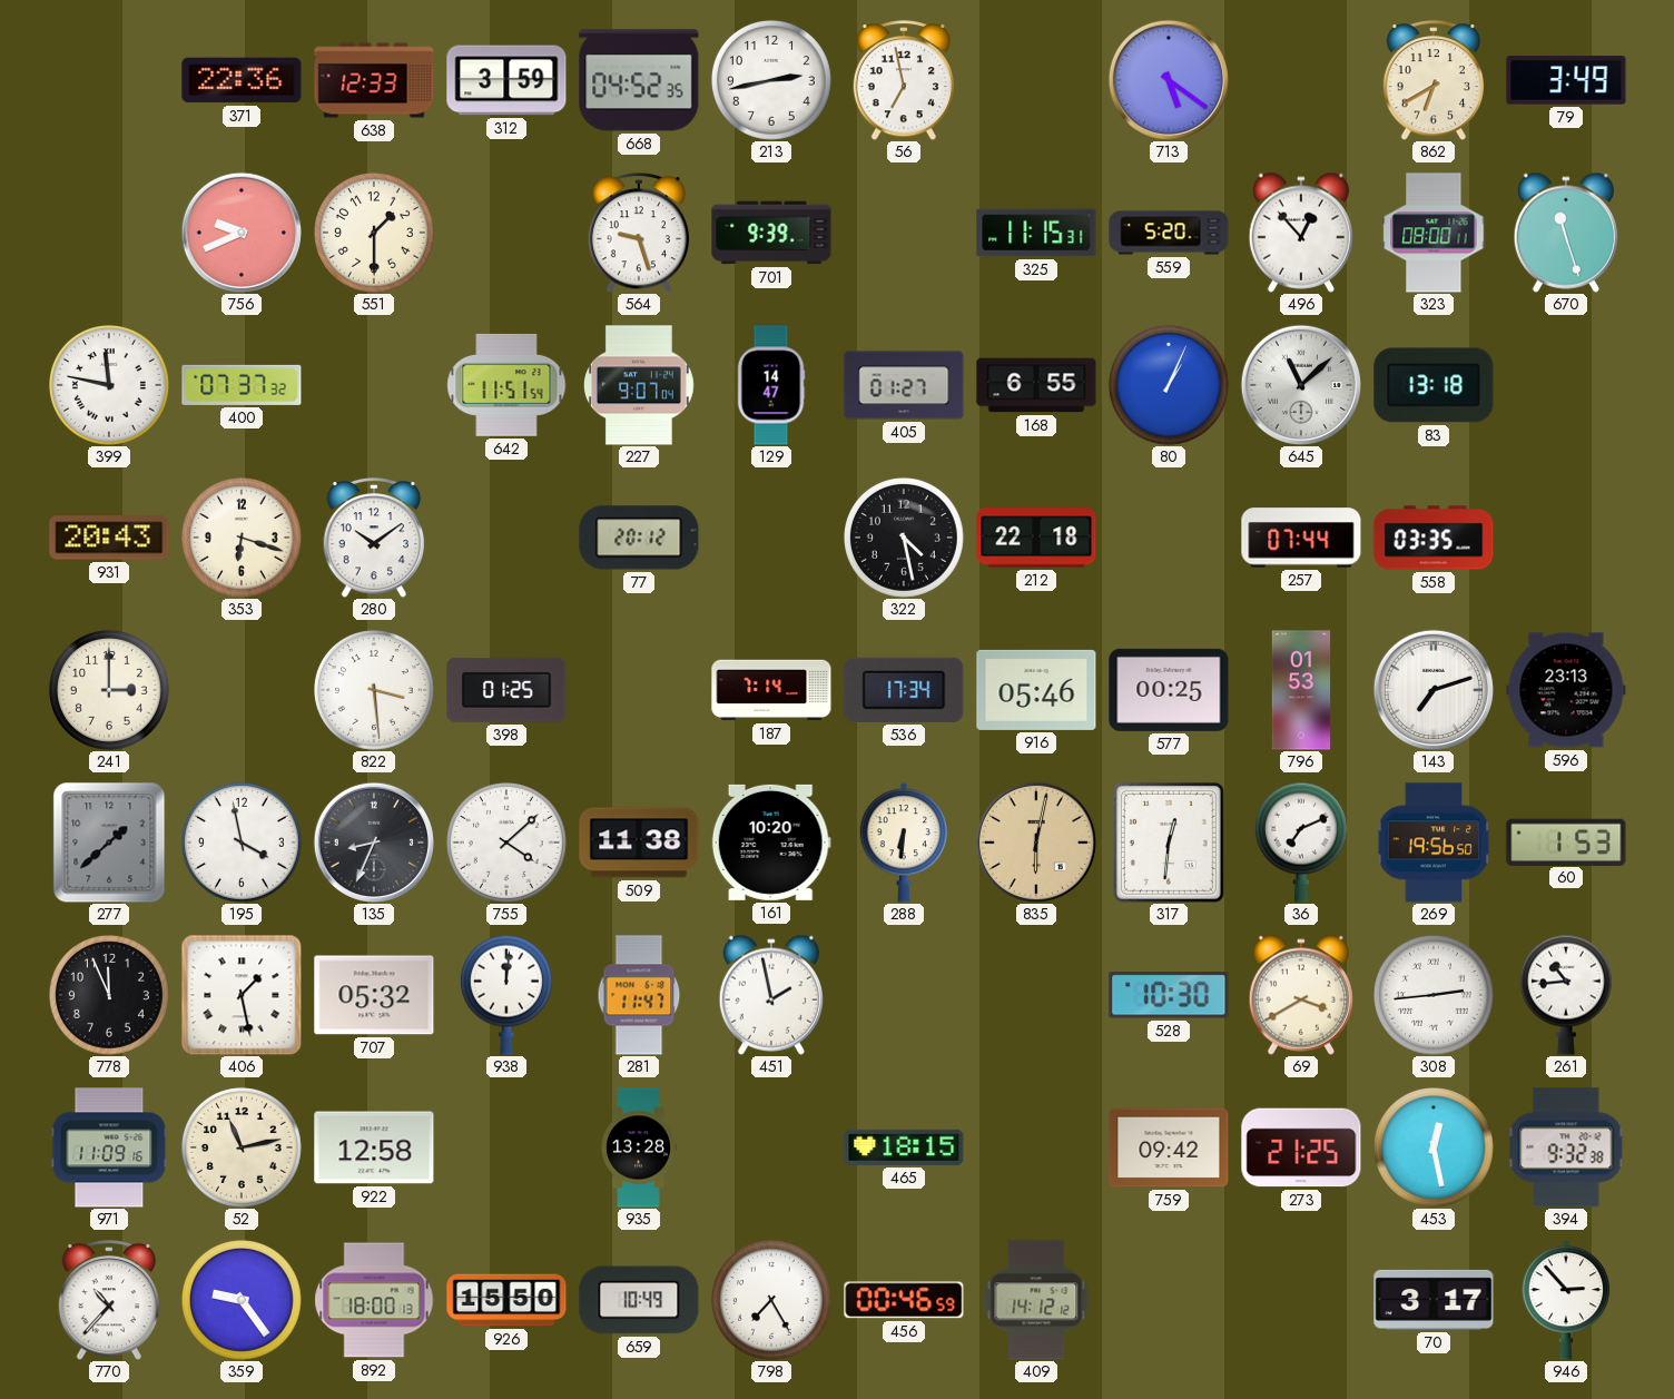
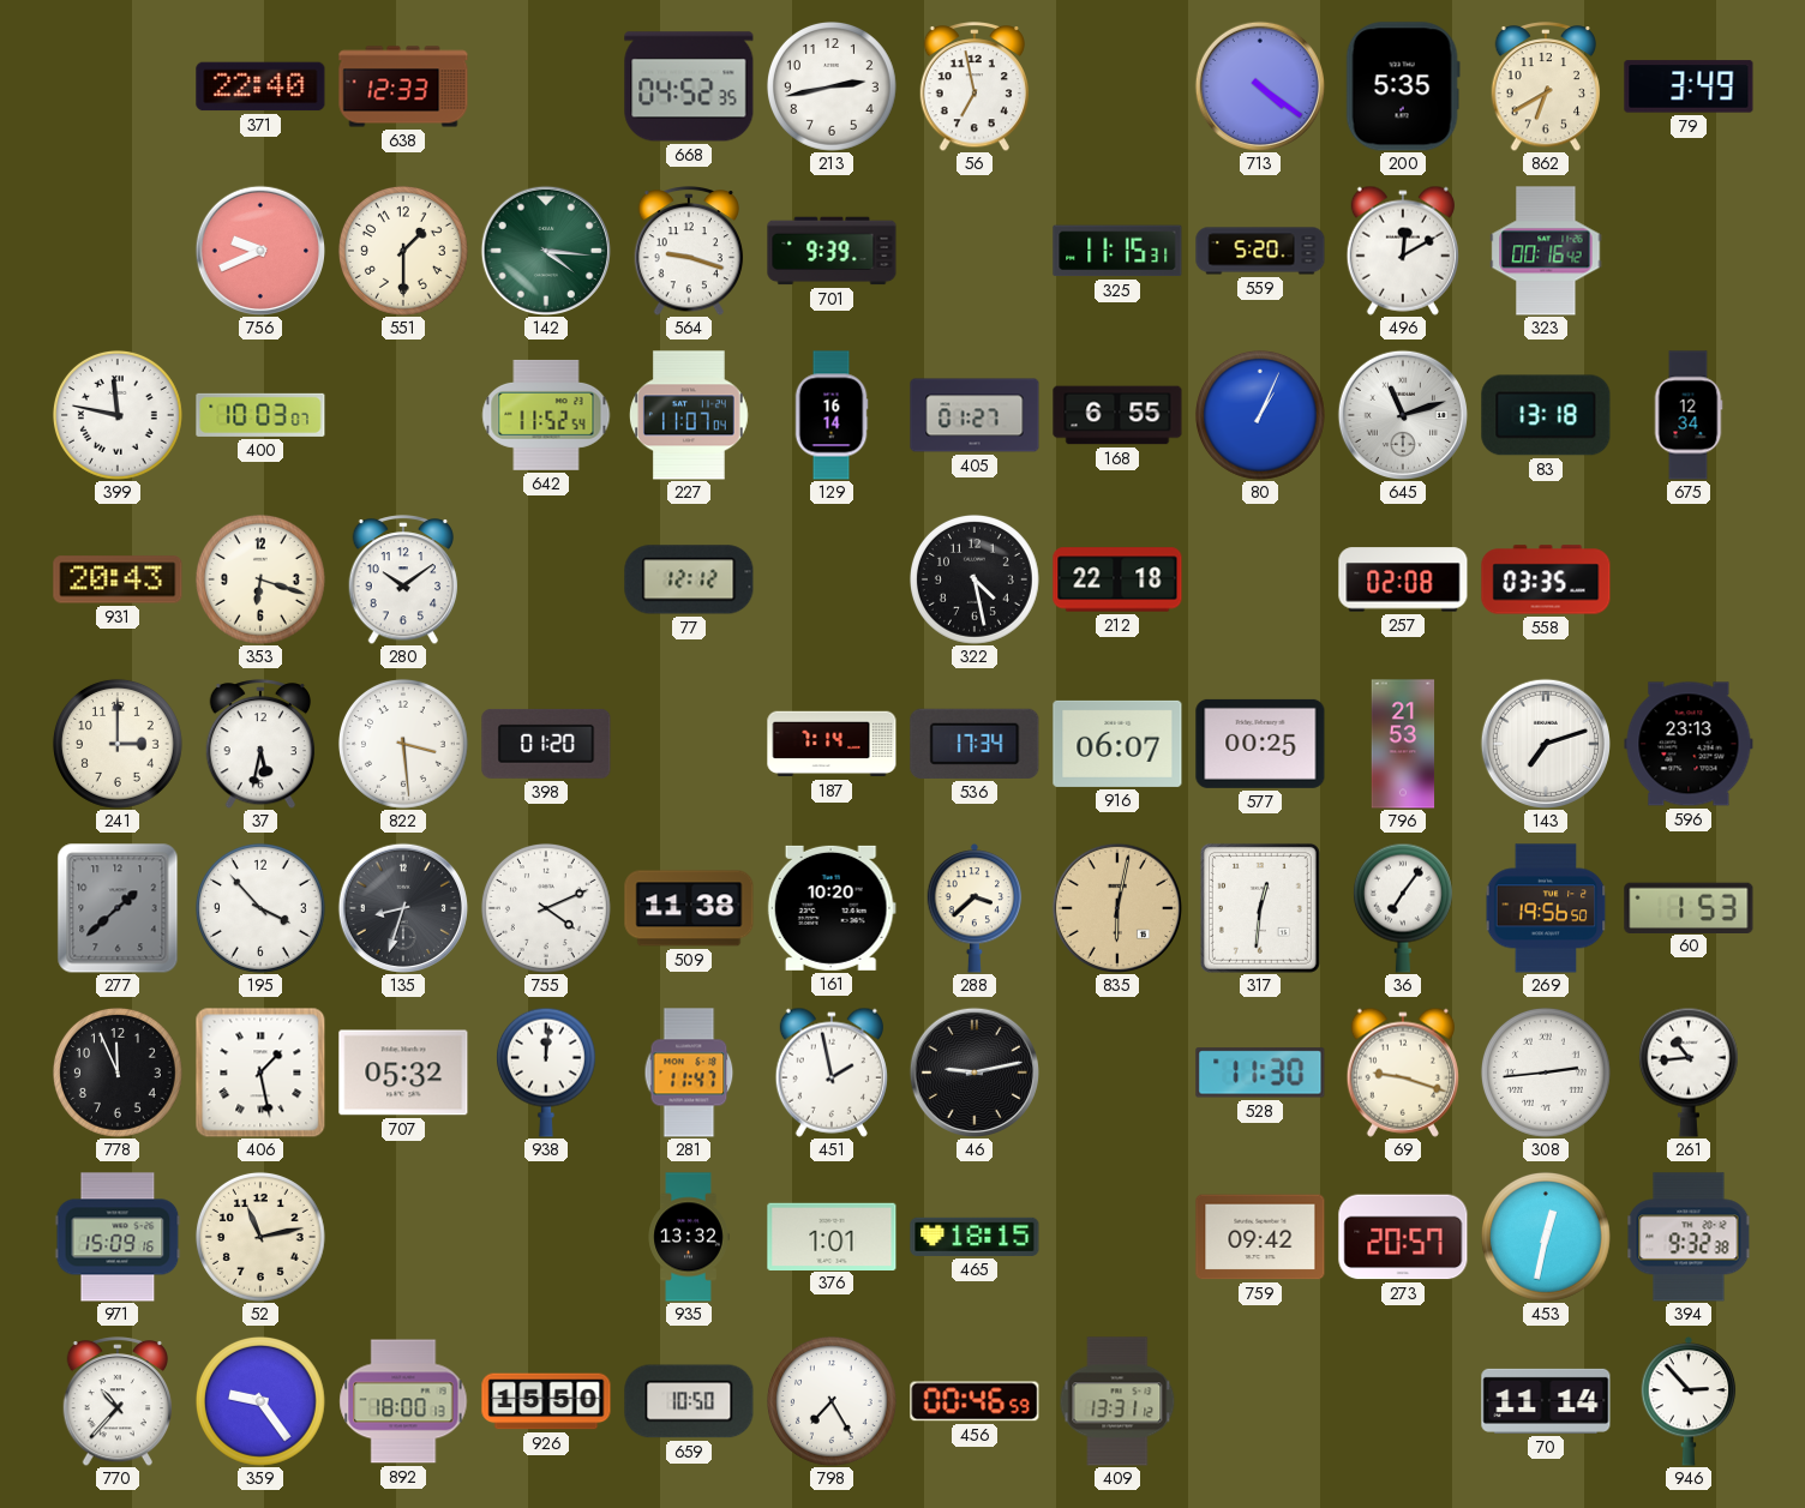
371: 22:36 -> 22:40 (260, 86)
312: 3:59 -> none (506, 80)
713: 5:21 -> 4:21 (1259, 85)
200: none -> 5:35 (1403, 86)
142: none -> 4:16 (545, 250)
564: 9:27 -> 9:18 (689, 251)
496: 12:53 -> 12:10 (1403, 251)
323: 08:00 -> 00:16 (1546, 251)
670: 11:27 -> none (1566, 233)
400: 07:37 -> 10:03 (260, 415)
642: 11:51 -> 11:52 (546, 415)
227: 9:07 -> 11:07 (690, 415)
129: 14:47 -> 16:14 (832, 415)
645: 11:08 -> 11:12 (1402, 414)
675: none -> 12:34 (1689, 415)
77: 20:12 -> 12:12 (689, 579)
257: 07:44 -> 02:08 (1403, 579)
37: none -> 5:32 (260, 744)
398: 01:25 -> 01:20 (546, 744)
916: 05:46 -> 06:07 (1117, 744)
796: 01:53 -> 21:53 (1403, 744)
195: 3:58 -> 3:53 (260, 908)
135: 8:34 -> 8:33 (402, 907)
755: 4:08 -> 4:11 (546, 908)
288: 6:31 -> 3:38 (975, 908)
36: 7:11 -> 7:06 (1403, 908)
46: none -> 9:13 (973, 1071)
528: 10:30 -> 11:30 (1260, 1073)
69: 3:40 -> 9:18 (1403, 1073)
971: 11:09 -> 15:09 (118, 1237)
922: 12:58 -> none (374, 1147)
935: 13:28 -> 13:32 (689, 1237)
376: none -> 1:01 (832, 1236)
273: 21:25 -> 20:57 (1403, 1237)
453: 12:28 -> 12:32 (1546, 1237)
659: 10:49 -> 10:50 (689, 1401)
409: 14:12 -> 13:31 (1117, 1401)
70: 3:17 -> 11:14 (1546, 1401)
